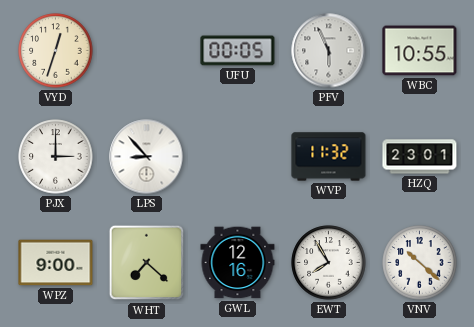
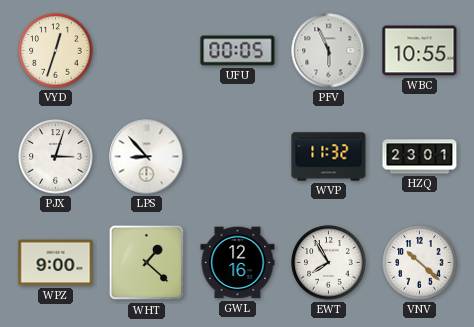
PJX: 3:00 -> 3:03 (56, 157)
WHT: 7:22 -> 1:22 (147, 263)
